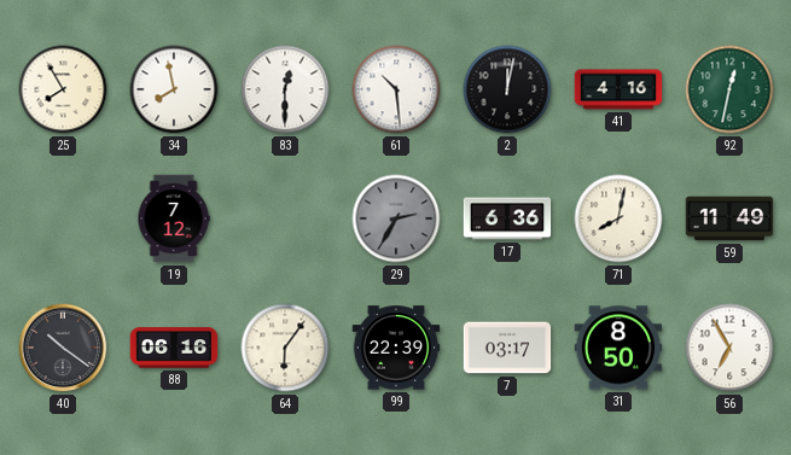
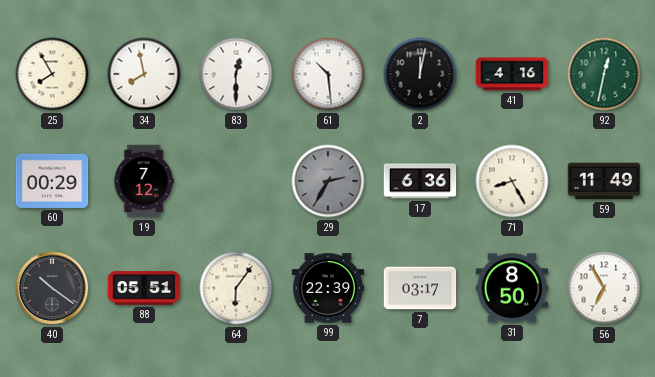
60: none -> 00:29 (52, 181)
71: 8:02 -> 8:25 (512, 181)
88: 06:16 -> 05:51 (144, 288)
